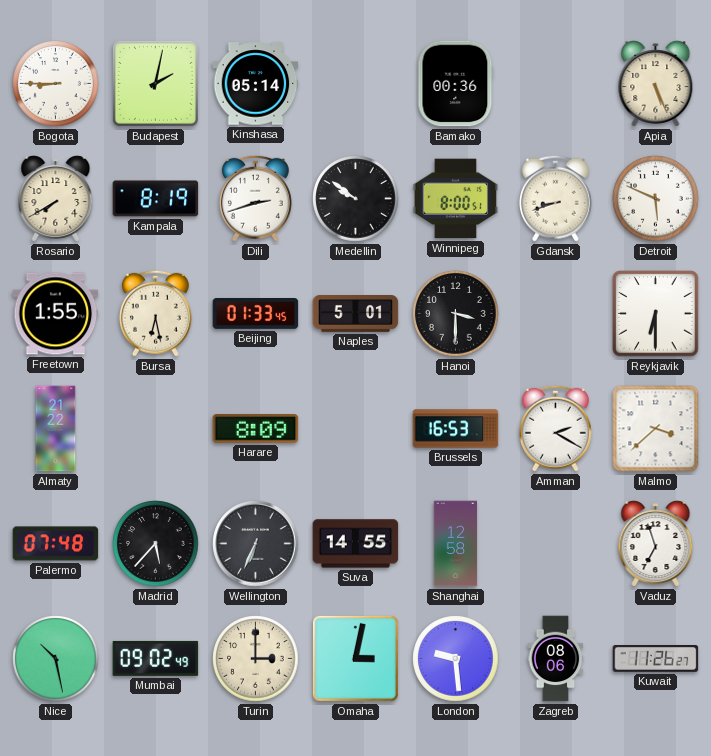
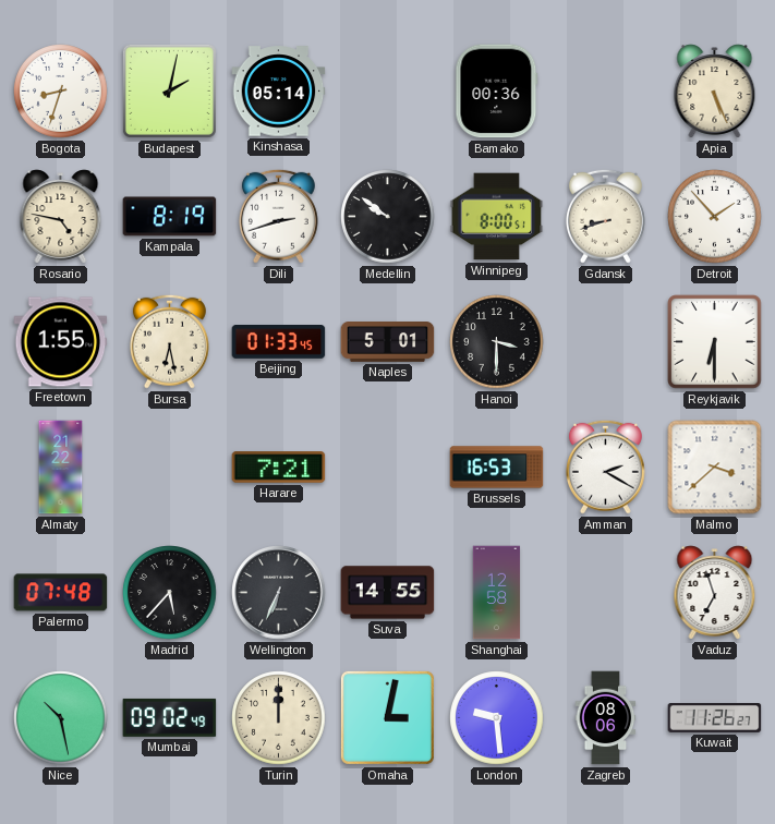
Bogota: 8:45 -> 8:33 (61, 92)
Rosario: 7:40 -> 4:47 (61, 217)
Detroit: 5:49 -> 1:53 (715, 217)
Harare: 8:09 -> 7:21 (279, 468)
Turin: 3:00 -> 12:00 (279, 718)
